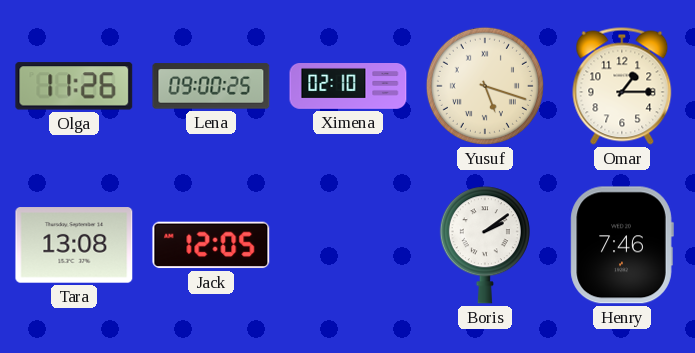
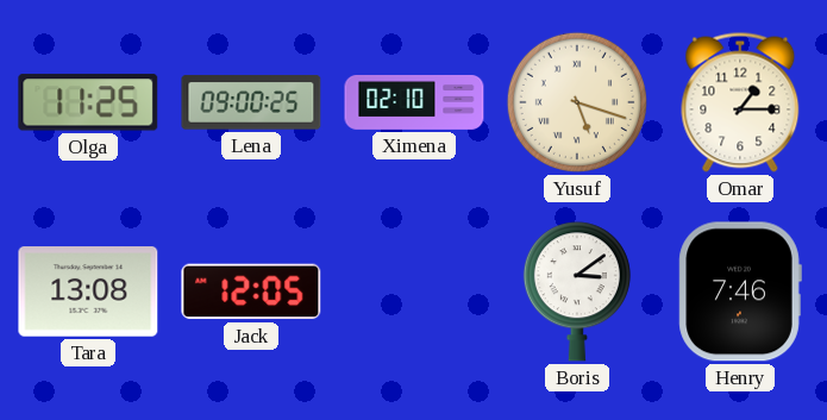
Olga: 11:26 -> 11:25 (88, 102)
Boris: 2:09 -> 3:09 (577, 292)
